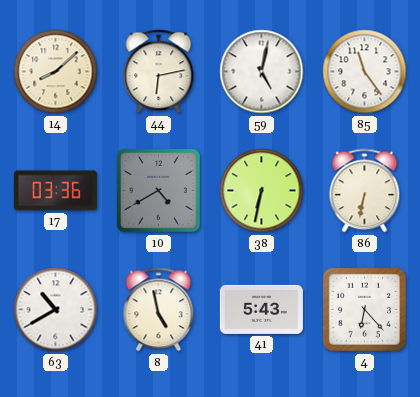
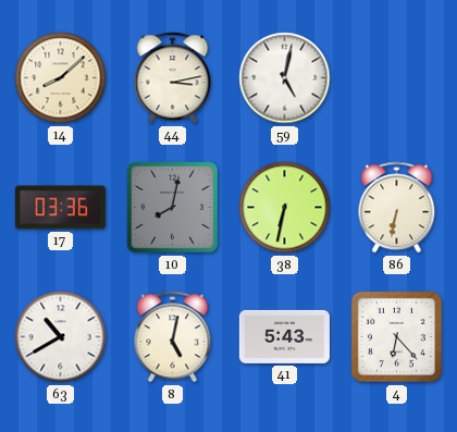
44: 6:13 -> 3:13 (173, 78)
85: 11:24 -> none (365, 72)
10: 4:40 -> 8:02 (172, 207)
8: 4:58 -> 5:02 (173, 337)
